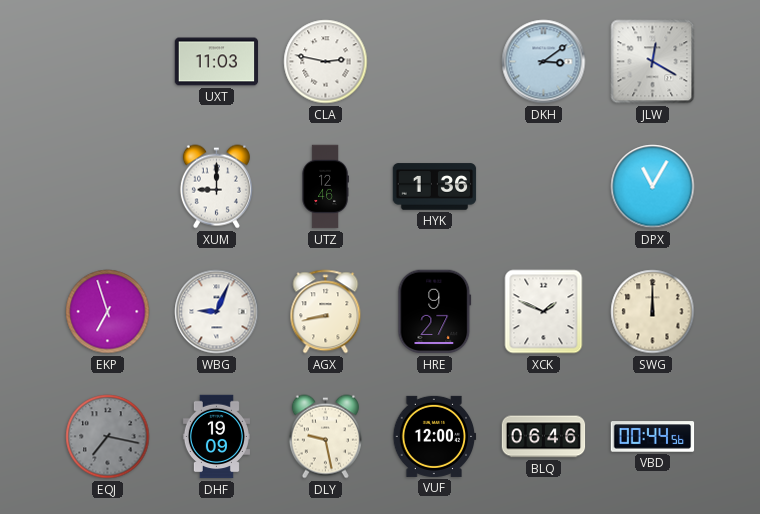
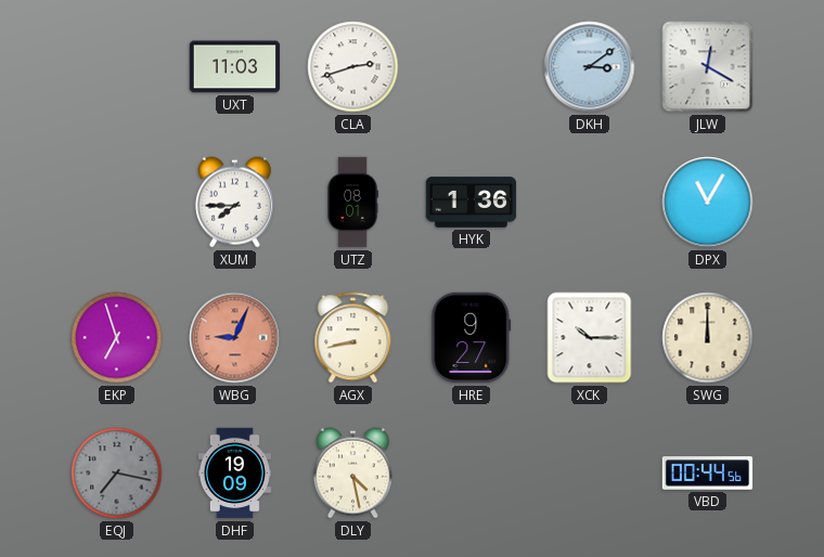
CLA: 2:47 -> 2:42 (353, 67)
XUM: 9:00 -> 7:45 (234, 203)
UTZ: 12:46 -> 08:01 (352, 203)
WBG dial: white -> salmon (235, 338)
XCK: 1:49 -> 10:15 (590, 338)
DLY: 9:28 -> 4:28 (352, 474)
VUF: 12:00 -> none (435, 436)
BLQ: 06:46 -> none (544, 437)
